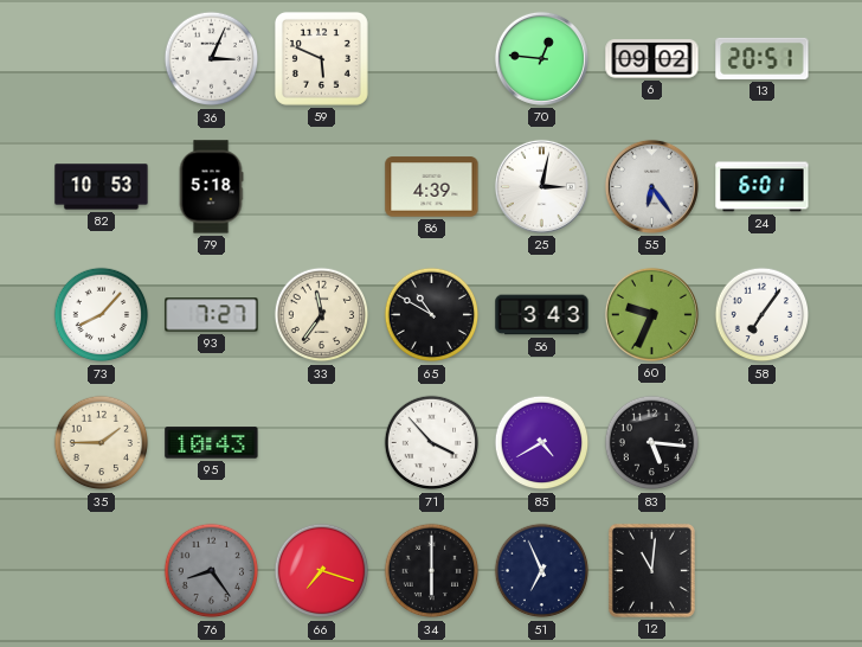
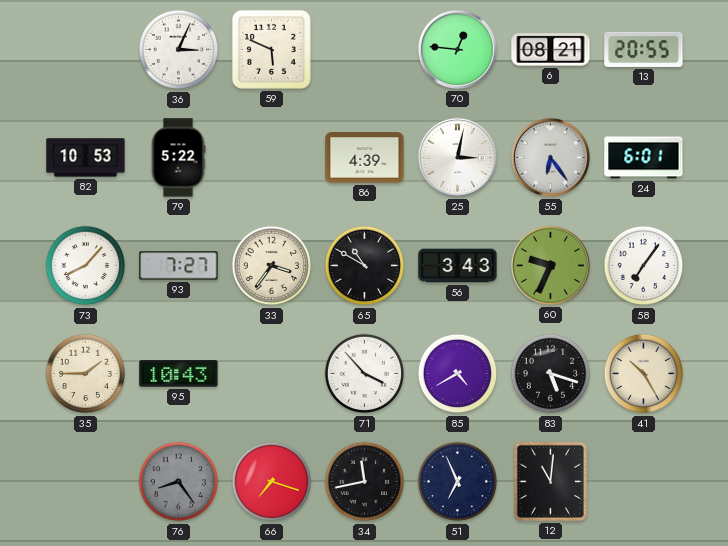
6: 09:02 -> 08:21 (551, 50)
13: 20:51 -> 20:55 (644, 49)
79: 5:18 -> 5:22 (178, 158)
33: 11:36 -> 3:36 (272, 266)
83: 5:16 -> 5:18 (551, 374)
41: none -> 10:25 (644, 374)
34: 6:00 -> 11:43 (365, 482)
